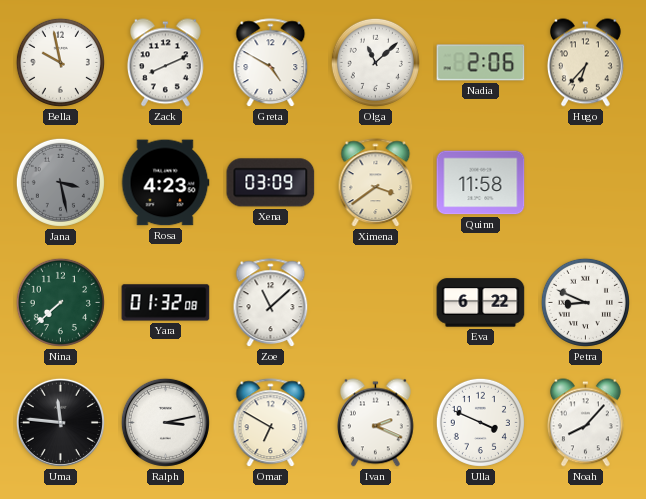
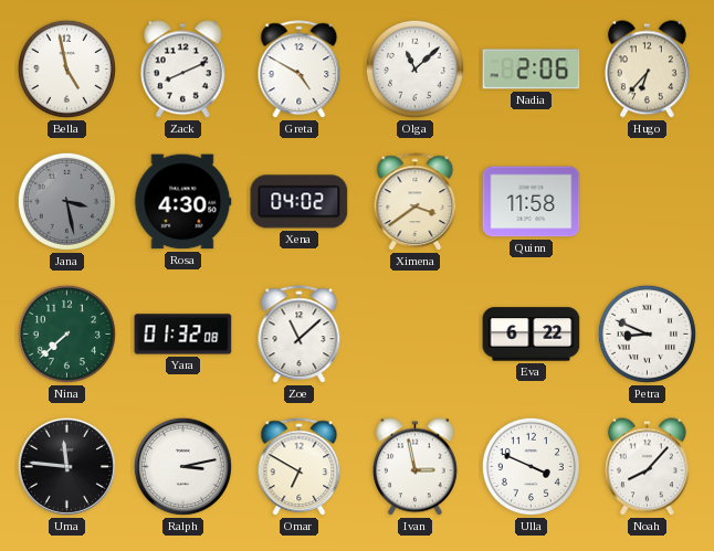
Bella: 9:58 -> 4:58 (66, 68)
Rosa: 4:23 -> 4:30 (182, 202)
Xena: 03:09 -> 04:02 (300, 202)
Ivan: 2:19 -> 2:58 (414, 467)
